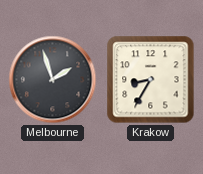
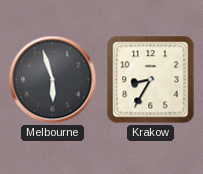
Melbourne: 1:57 -> 5:57 (53, 80)
